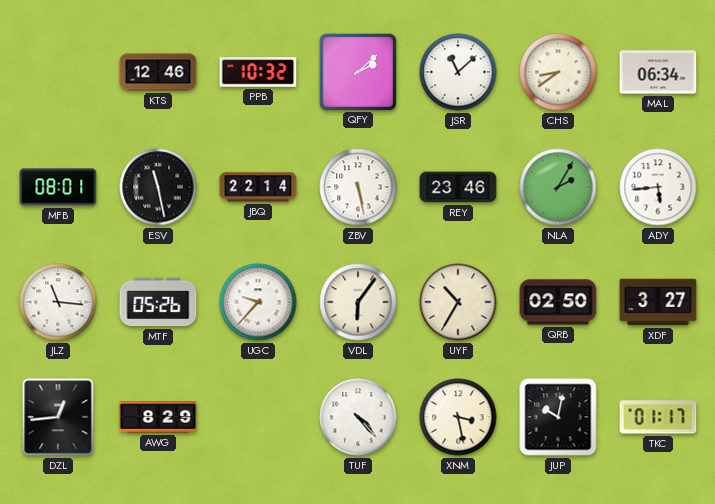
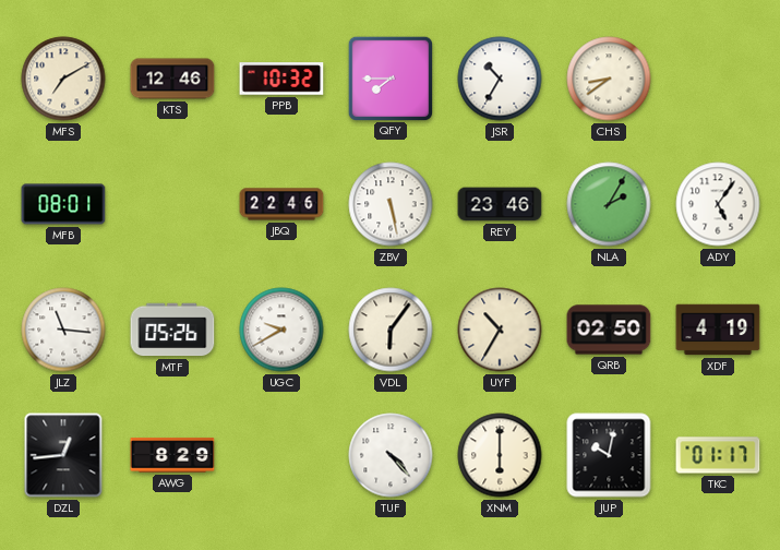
MFS: none -> 7:10 (63, 79)
QFY: 2:08 -> 7:45 (389, 77)
JSR: 11:08 -> 10:35 (500, 79)
MAL: 06:34 -> none (658, 72)
ESV: 11:28 -> none (158, 187)
JBQ: 22:14 -> 22:46 (281, 204)
ADY: 5:44 -> 5:06 (718, 204)
UGC: 9:37 -> 9:40 (281, 330)
XDF: 3:27 -> 4:19 (718, 330)
XNM: 3:28 -> 6:00 (500, 455)
